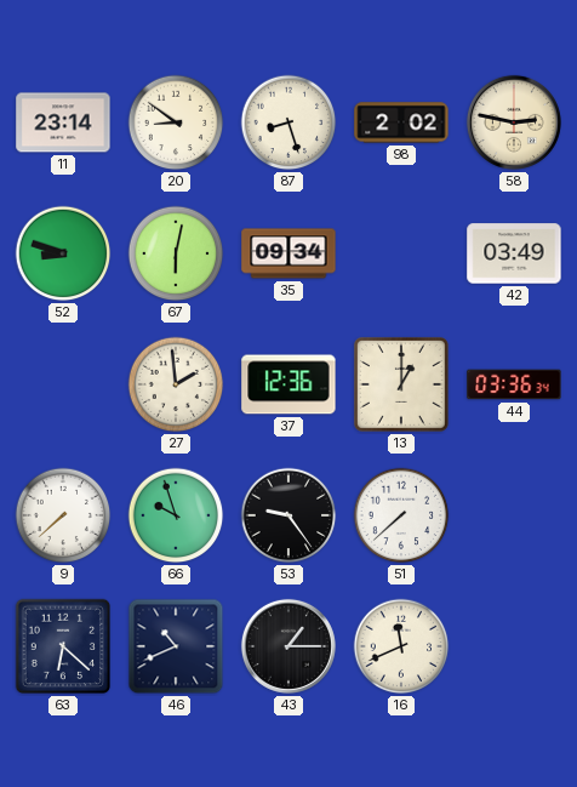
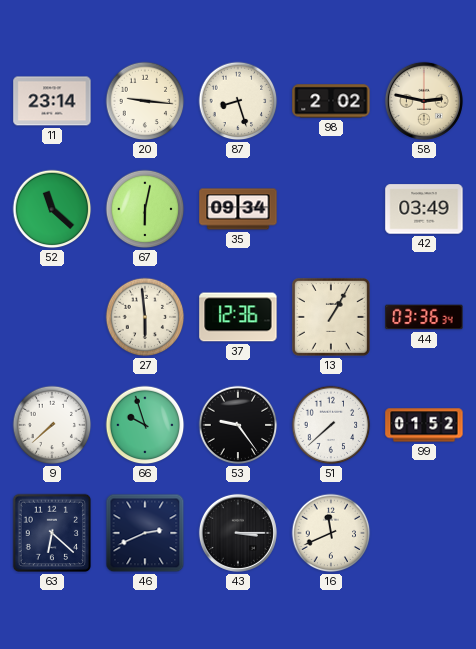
20: 8:51 -> 9:16 (145, 101)
52: 8:48 -> 11:22 (52, 209)
27: 1:59 -> 5:59 (145, 317)
13: 1:00 -> 1:05 (331, 317)
99: none -> 01:52 (424, 425)
46: 10:41 -> 2:41 (145, 533)
43: 1:15 -> 3:15 (238, 533)
